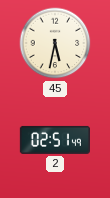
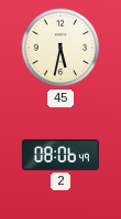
2: 02:51 -> 08:06 (61, 155)
